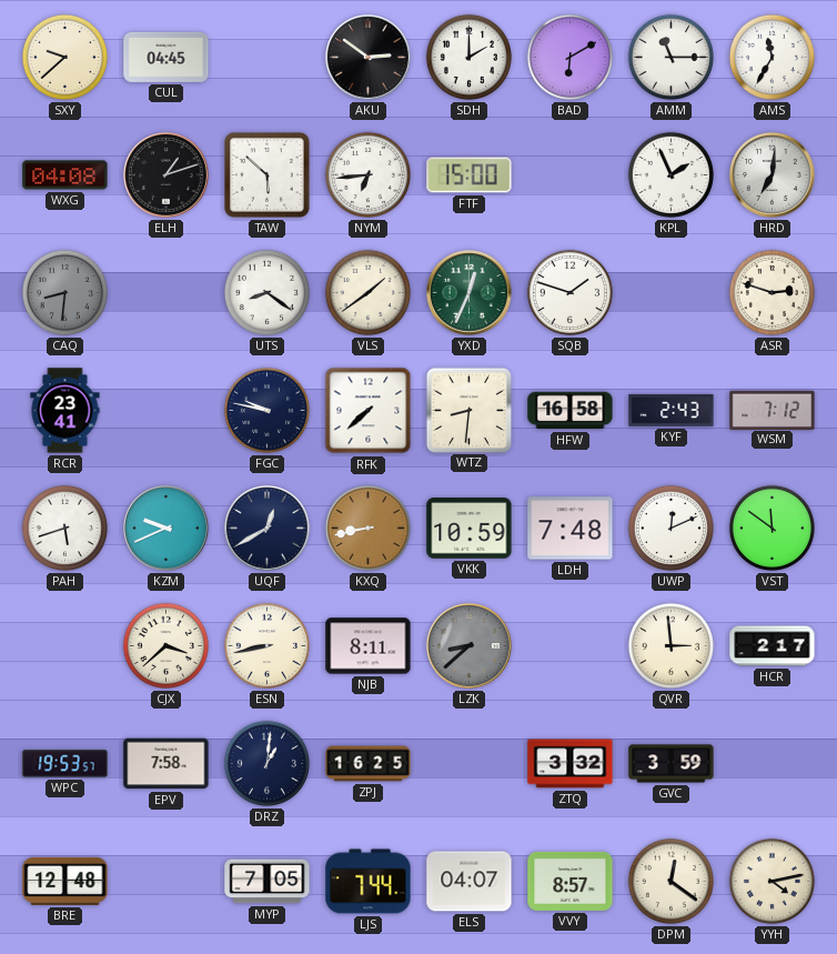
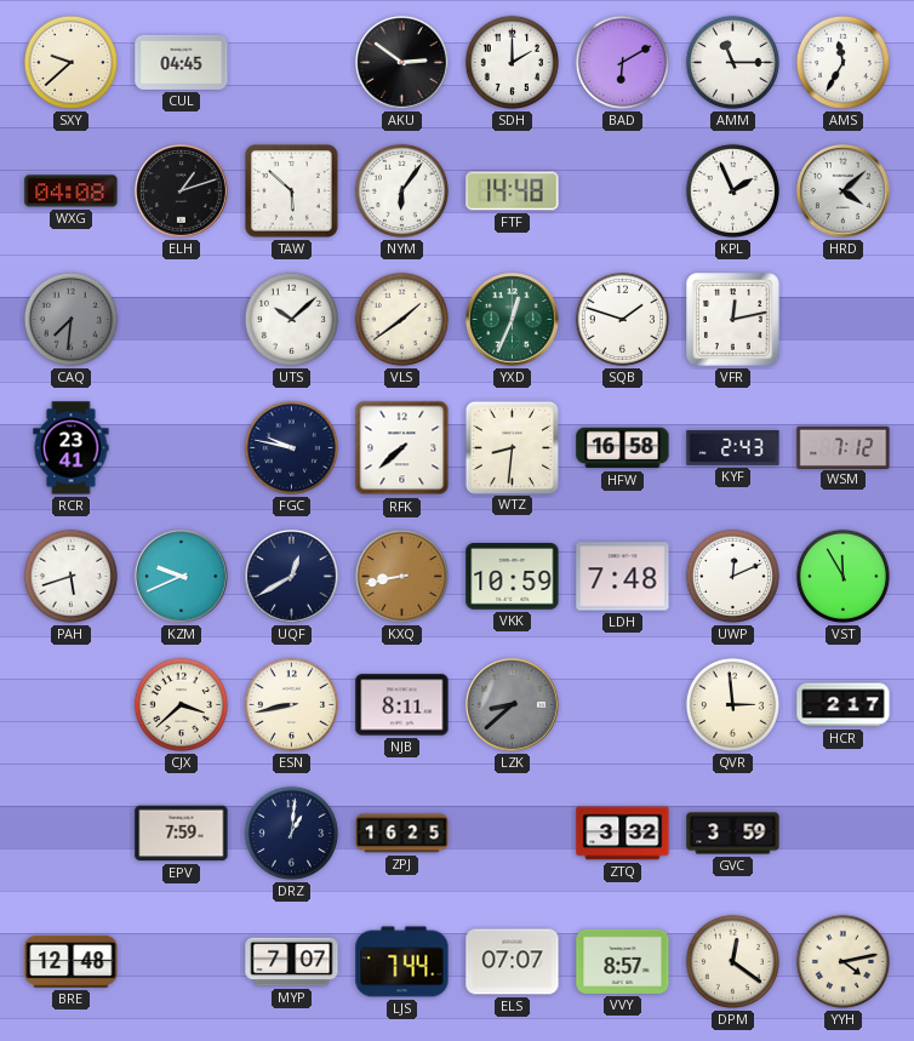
NYM: 6:44 -> 6:06 (401, 190)
FTF: 15:00 -> 14:48 (513, 191)
HRD: 7:01 -> 4:08 (844, 191)
CAQ: 8:31 -> 7:31 (70, 319)
UTS: 8:21 -> 10:08 (291, 319)
VFR: none -> 12:13 (733, 320)
ASR: 2:48 -> none (772, 292)
VST: 11:51 -> 11:55 (842, 576)
WPC: 19:53 -> none (65, 764)
EPV: 7:58 -> 7:59 (182, 834)
MYP: 7:05 -> 7:07 (292, 962)
ELS: 04:07 -> 07:07 (513, 962)
